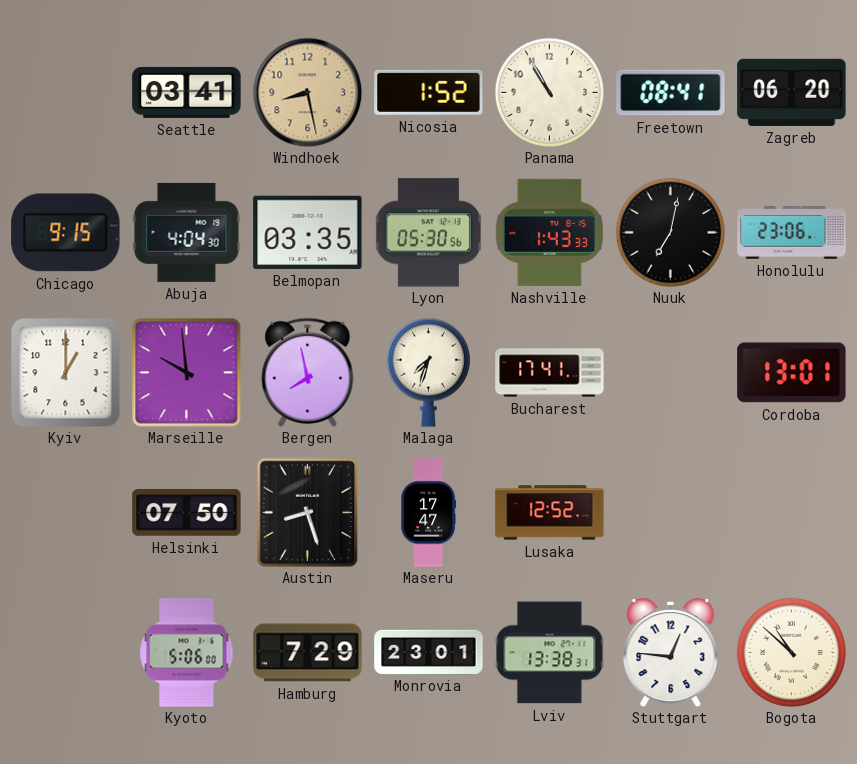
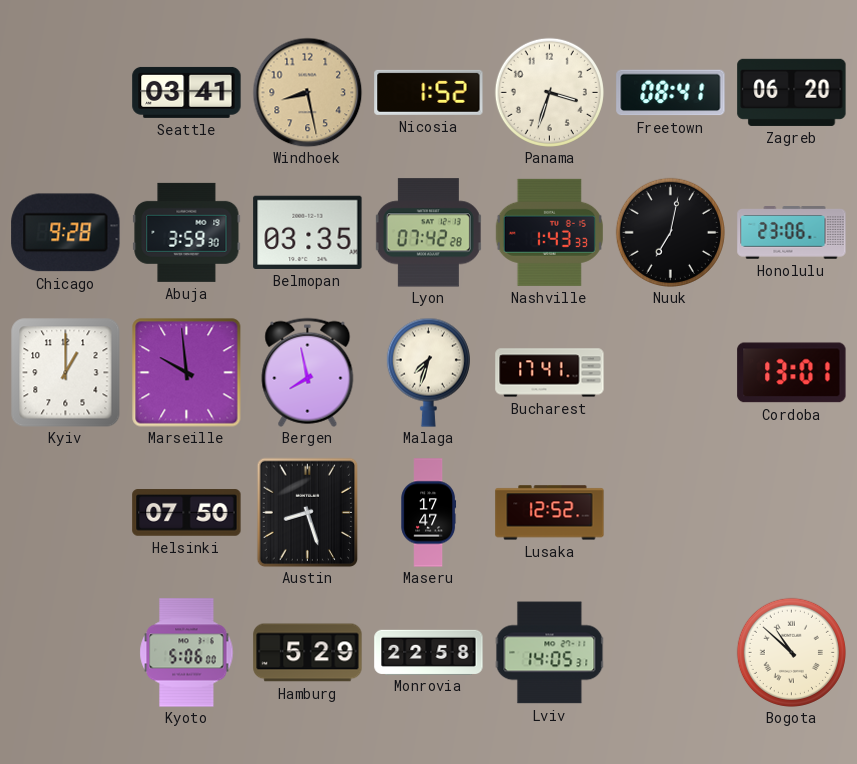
Panama: 10:55 -> 3:33 (549, 92)
Chicago: 9:15 -> 9:28 (66, 233)
Abuja: 4:04 -> 3:59 (187, 232)
Lyon: 05:30 -> 07:42 (428, 233)
Hamburg: 7:29 -> 5:29 (308, 653)
Monrovia: 23:01 -> 22:58 (429, 652)
Lviv: 13:38 -> 14:05 (549, 653)
Stuttgart: 12:46 -> none (671, 653)
